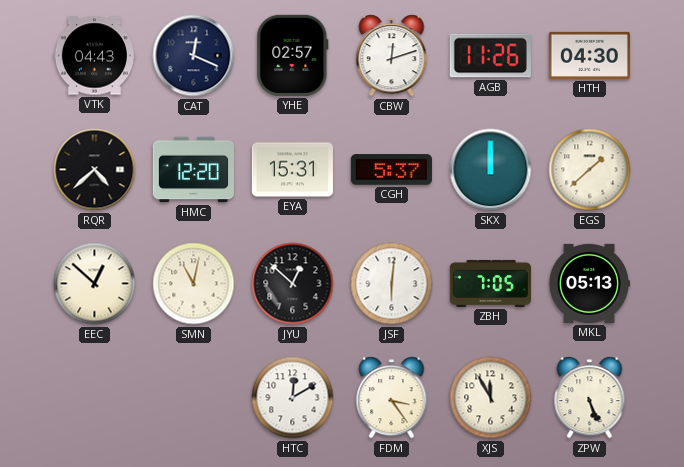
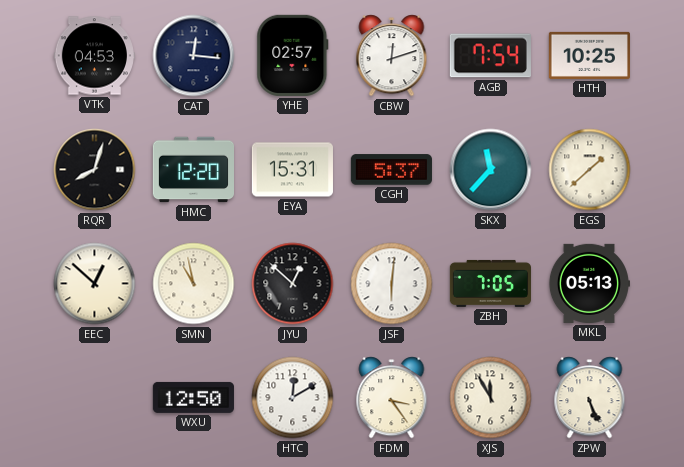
VTK: 04:43 -> 04:53 (94, 56)
CAT: 12:19 -> 12:16 (194, 56)
AGB: 11:26 -> 7:54 (490, 56)
HTH: 04:30 -> 10:25 (589, 55)
RQR: 4:38 -> 8:03 (95, 170)
SKX: 12:00 -> 11:37 (491, 170)
SMN: 11:02 -> 10:58 (194, 284)
WXU: none -> 12:50 (193, 397)
